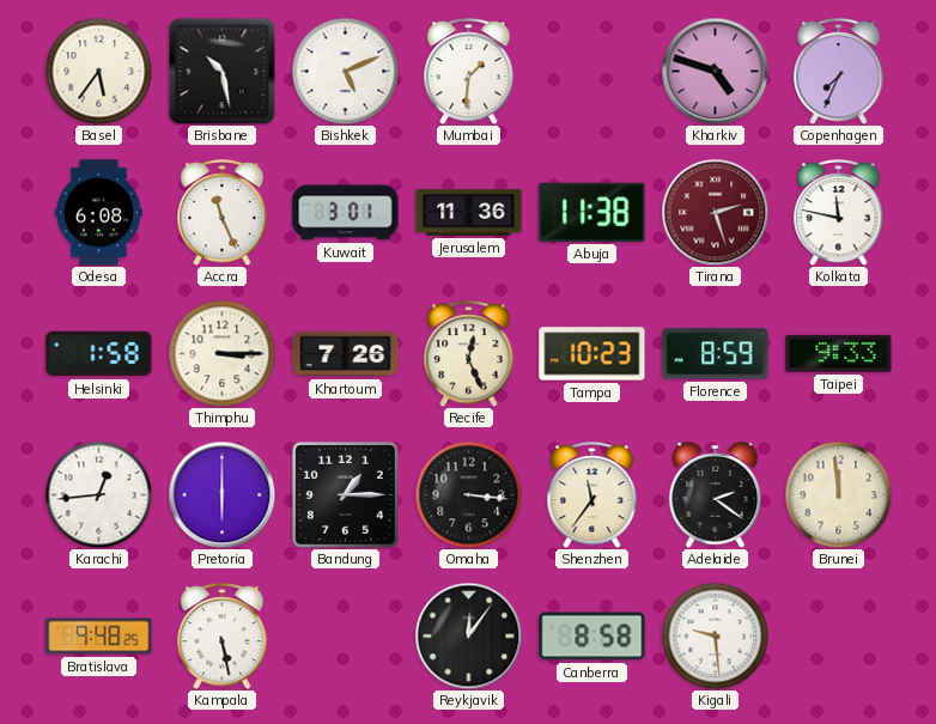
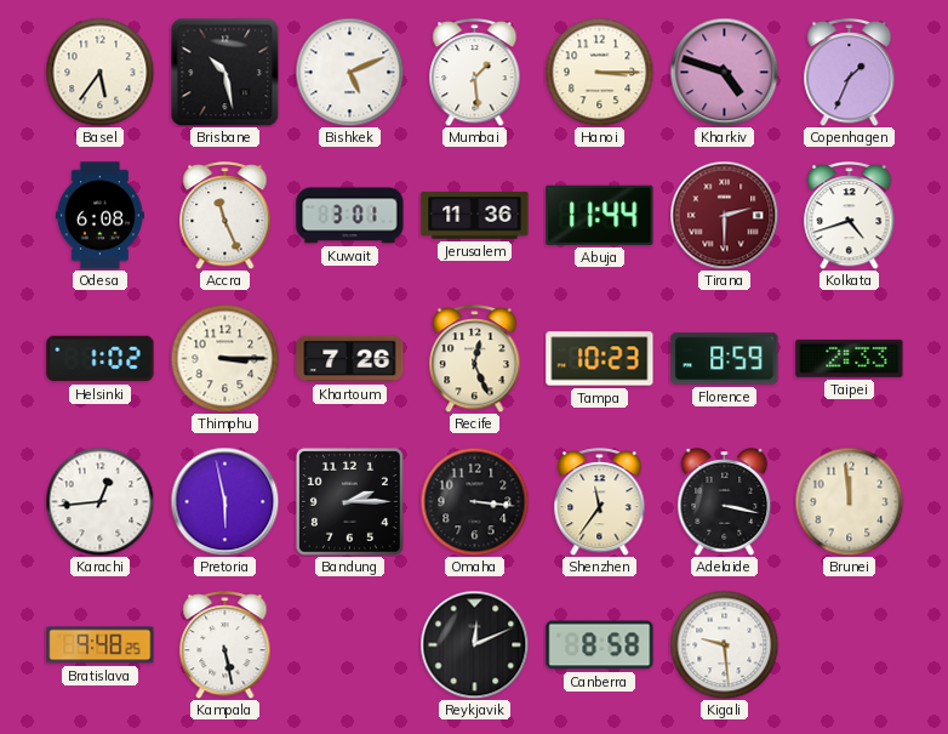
Mumbai: 1:31 -> 1:29 (475, 73)
Hanoi: none -> 3:15 (599, 72)
Copenhagen: 7:34 -> 1:34 (850, 73)
Abuja: 11:38 -> 11:44 (600, 215)
Tirana: 2:27 -> 2:30 (724, 215)
Kolkata: 11:47 -> 4:42 (850, 216)
Helsinki: 1:58 -> 1:02 (101, 359)
Taipei: 9:33 -> 2:33 (850, 358)
Pretoria: 6:00 -> 5:58 (224, 501)
Bandung: 1:15 -> 2:15 (349, 501)
Adelaide: 2:21 -> 3:17 (725, 502)
Reykjavik: 12:06 -> 12:11 (474, 644)
